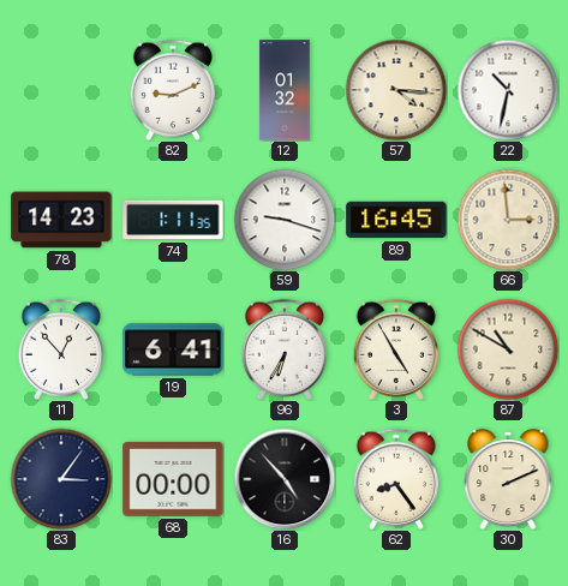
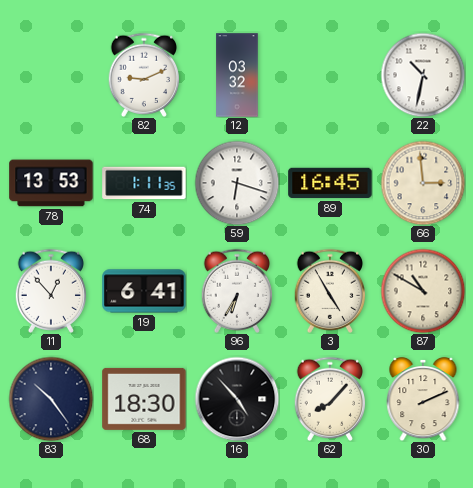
12: 01:32 -> 03:32 (237, 75)
57: 4:16 -> none (396, 90)
78: 14:23 -> 13:53 (51, 183)
59: 9:18 -> 6:18 (237, 183)
83: 3:06 -> 10:24 (51, 399)
68: 00:00 -> 18:30 (144, 399)
62: 8:24 -> 8:07 (329, 399)
